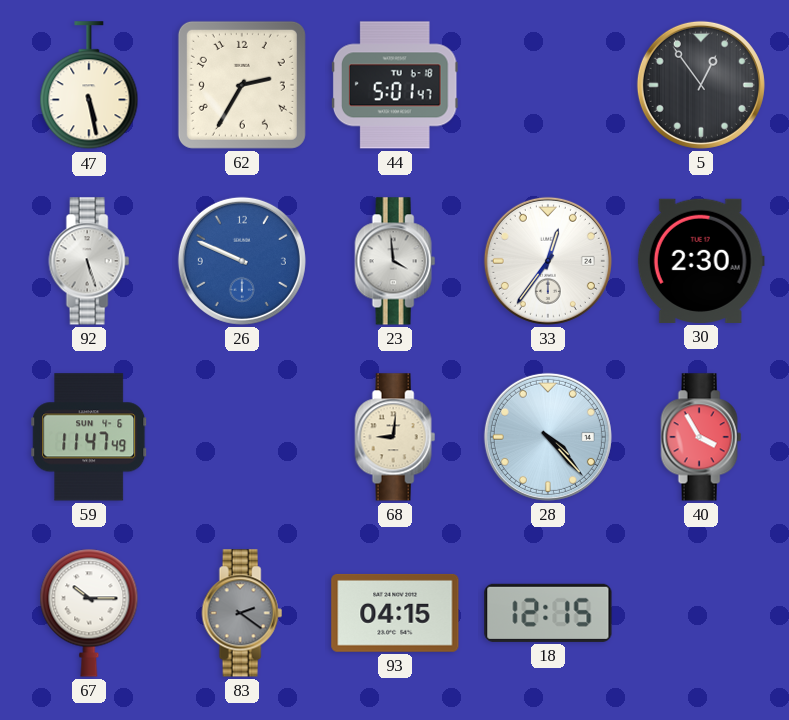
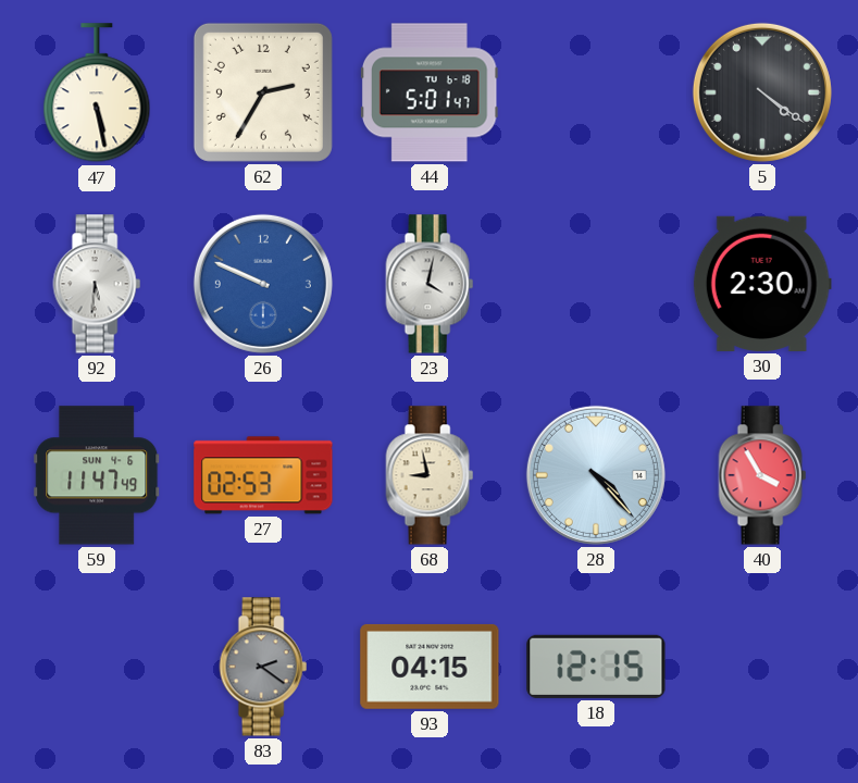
5: 12:54 -> 4:21 (762, 92)
92: 5:27 -> 5:31 (97, 284)
23: 3:59 -> 4:02 (430, 284)
33: 12:36 -> none (548, 261)
27: none -> 02:53 (263, 475)
68: 9:01 -> 8:58 (430, 475)
67: 10:15 -> none (89, 613)
